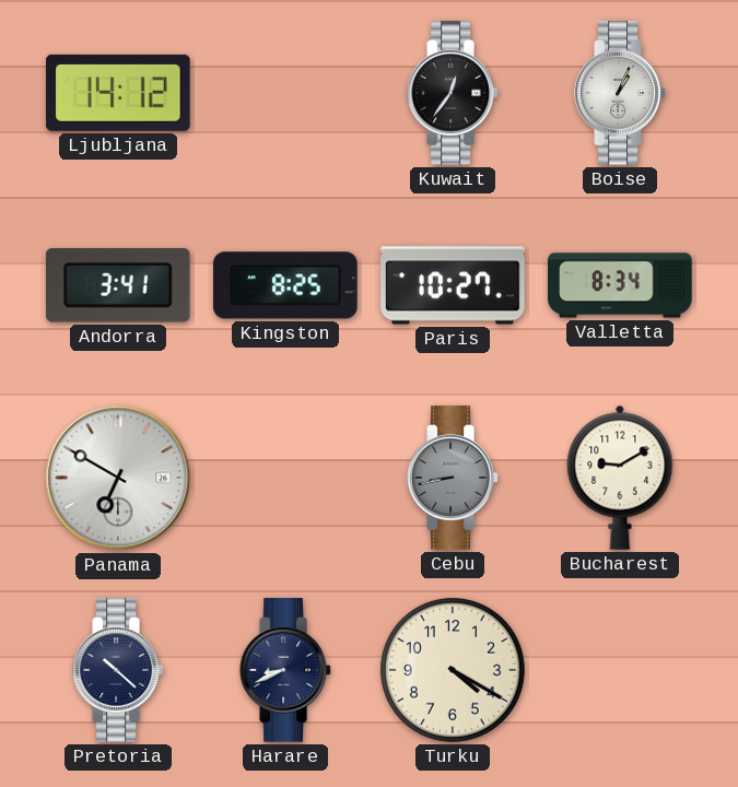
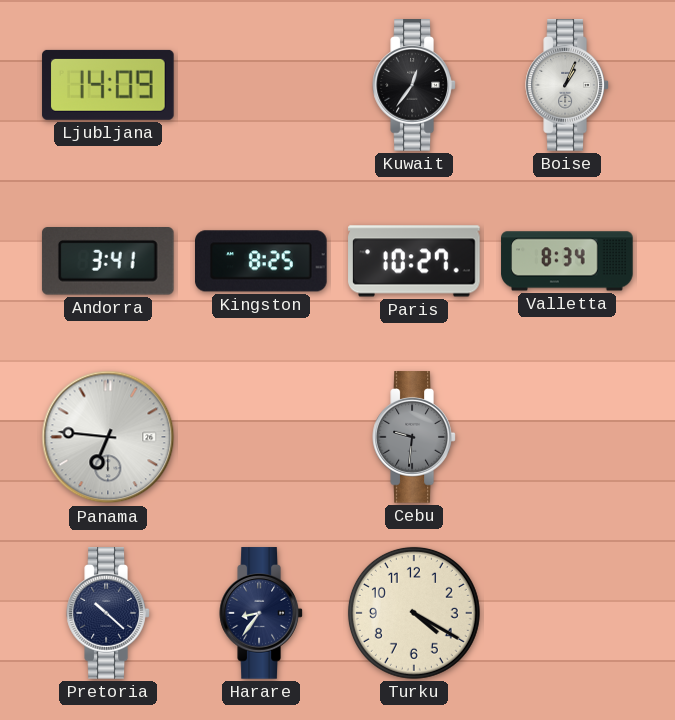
Ljubljana: 14:12 -> 14:09 (108, 85)
Panama: 6:50 -> 6:46 (108, 437)
Cebu: 8:43 -> 9:31 (414, 437)
Bucharest: 9:10 -> none (620, 478)
Harare: 8:41 -> 8:36 (261, 613)
